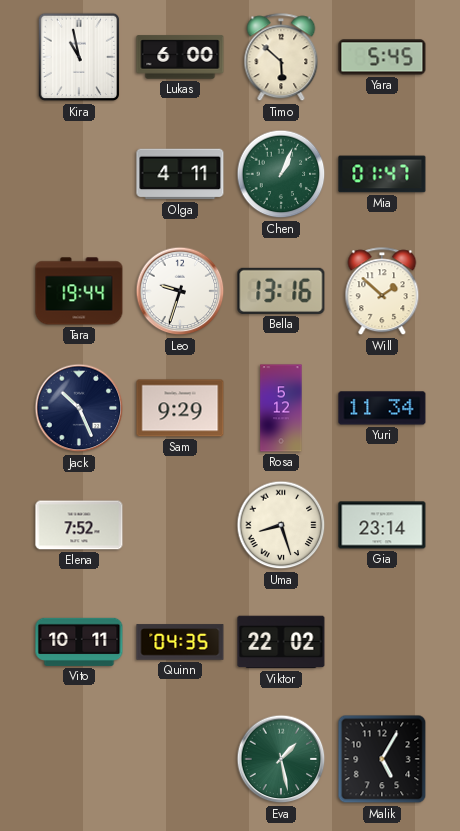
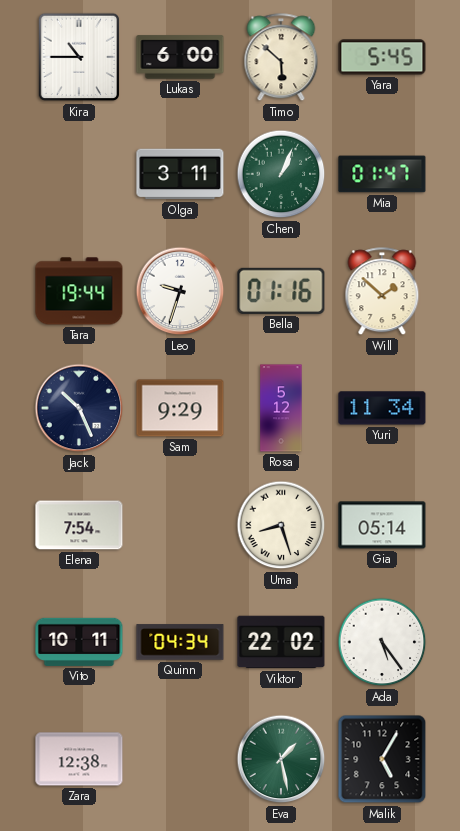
Kira: 10:58 -> 10:45 (79, 57)
Olga: 4:11 -> 3:11 (180, 174)
Bella: 13:16 -> 01:16 (281, 291)
Elena: 7:52 -> 7:54 (79, 525)
Gia: 23:14 -> 05:14 (382, 525)
Quinn: 04:35 -> 04:34 (180, 642)
Ada: none -> 5:24 (382, 642)
Zara: none -> 12:38 (79, 759)
